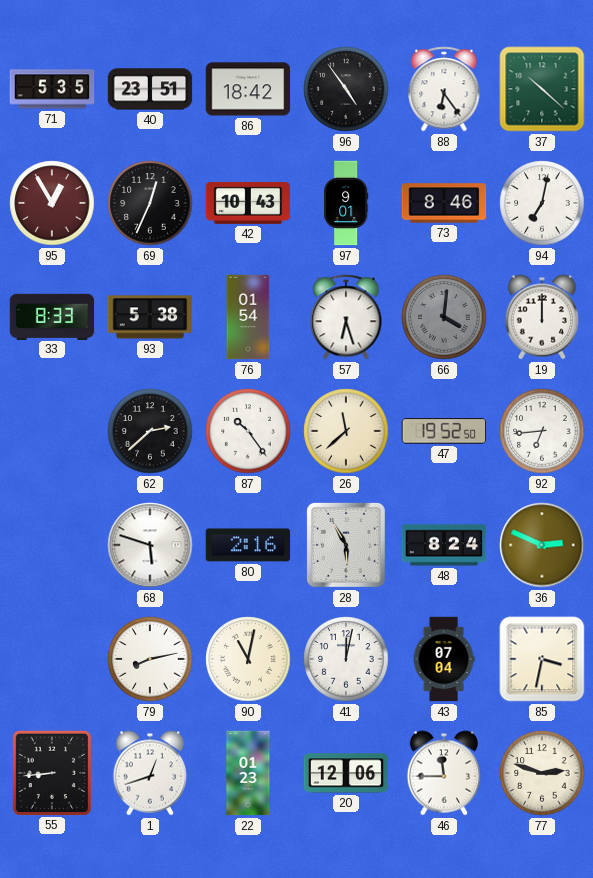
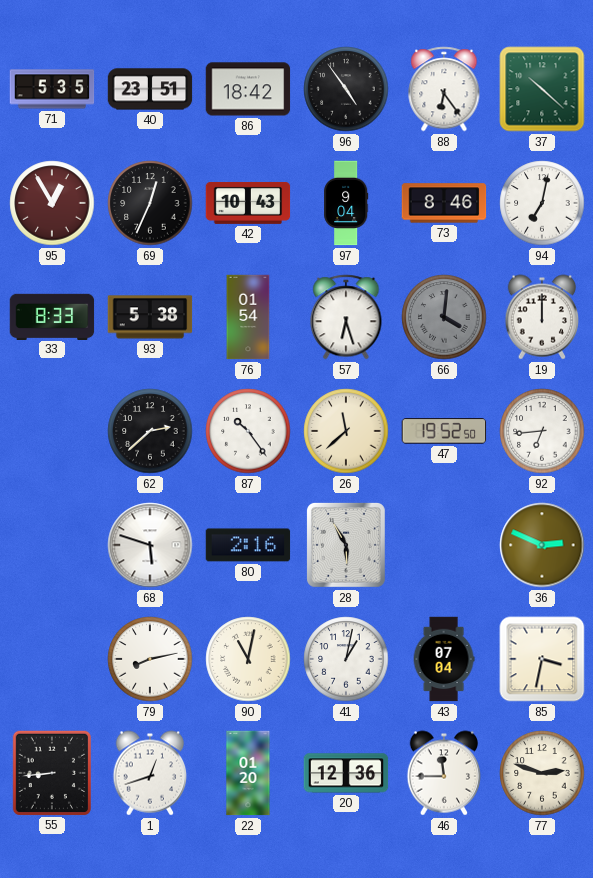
97: 9:01 -> 9:04 (346, 203)
48: 8:24 -> none (444, 545)
41: 12:02 -> 1:02 (346, 659)
22: 01:23 -> 01:20 (248, 773)
20: 12:06 -> 12:36 (346, 773)
